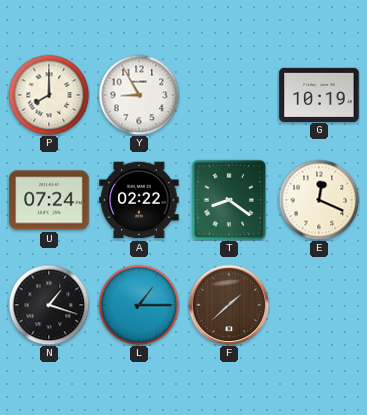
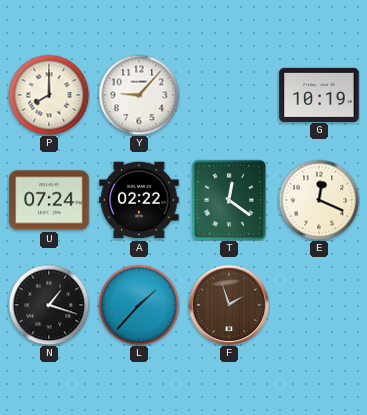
Y: 8:55 -> 9:07 (139, 95)
T: 8:21 -> 12:21 (229, 200)
L: 1:15 -> 1:37 (139, 305)
F: 1:38 -> 1:57 (229, 305)
